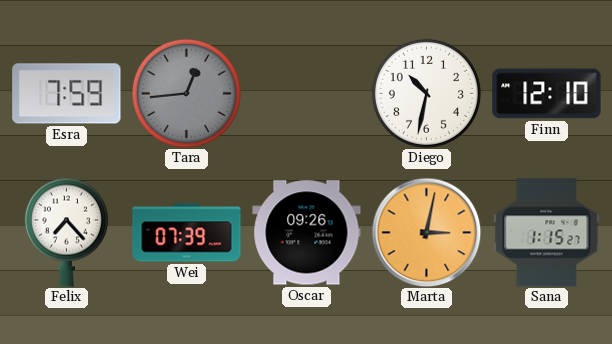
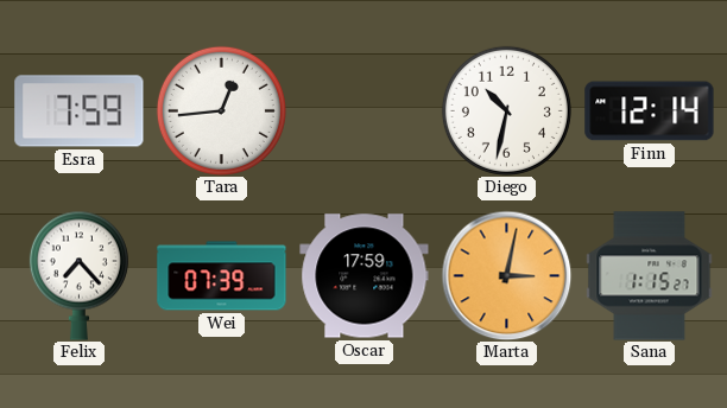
Tara dial: grey -> white (221, 110)
Finn: 12:10 -> 12:14 (650, 111)
Oscar: 09:26 -> 17:59 (365, 276)
